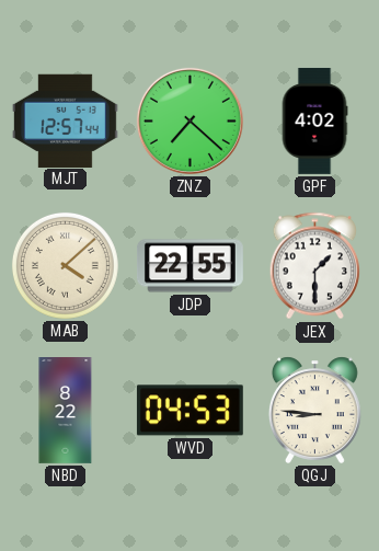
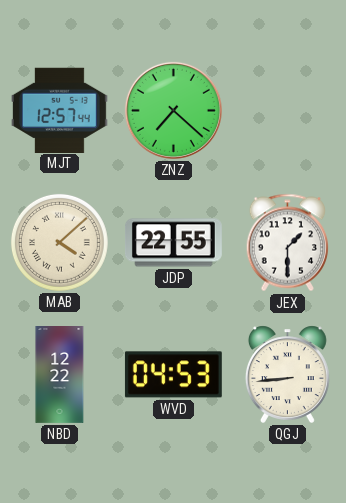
GPF: 4:02 -> none (314, 120)
NBD: 8:22 -> 12:22 (60, 375)
QGJ: 8:46 -> 8:44 (287, 374)
